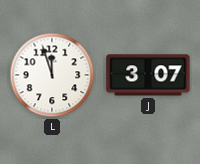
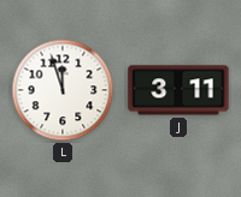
J: 3:07 -> 3:11 (178, 90)
